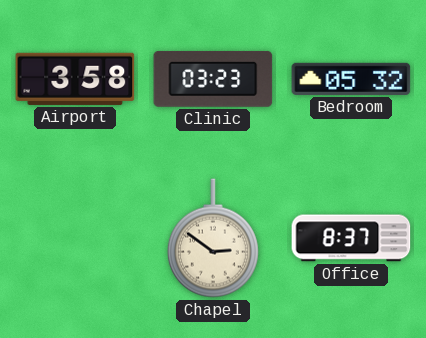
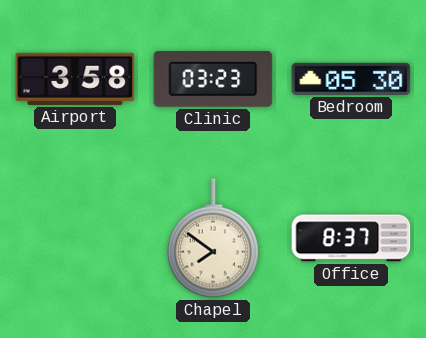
Bedroom: 05:32 -> 05:30 (351, 79)
Chapel: 2:51 -> 7:51 (213, 238)
